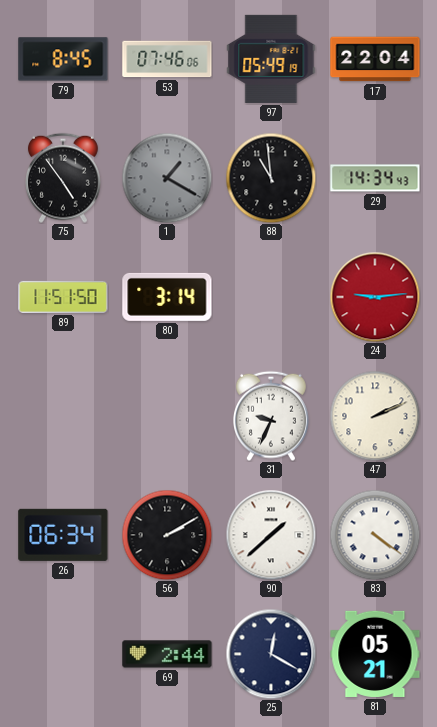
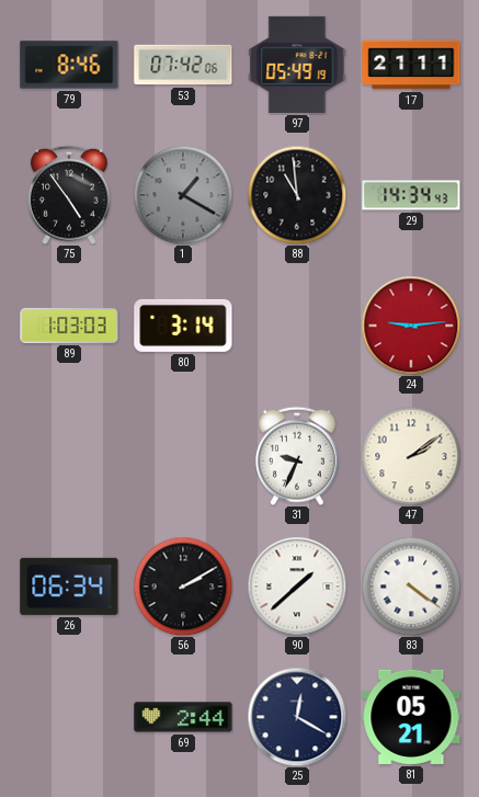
79: 8:45 -> 8:46 (69, 65)
53: 07:46 -> 07:42 (183, 65)
17: 22:04 -> 21:11 (411, 65)
89: 11:51 -> 1:03 (69, 326)
47: 2:11 -> 2:09 (411, 456)
